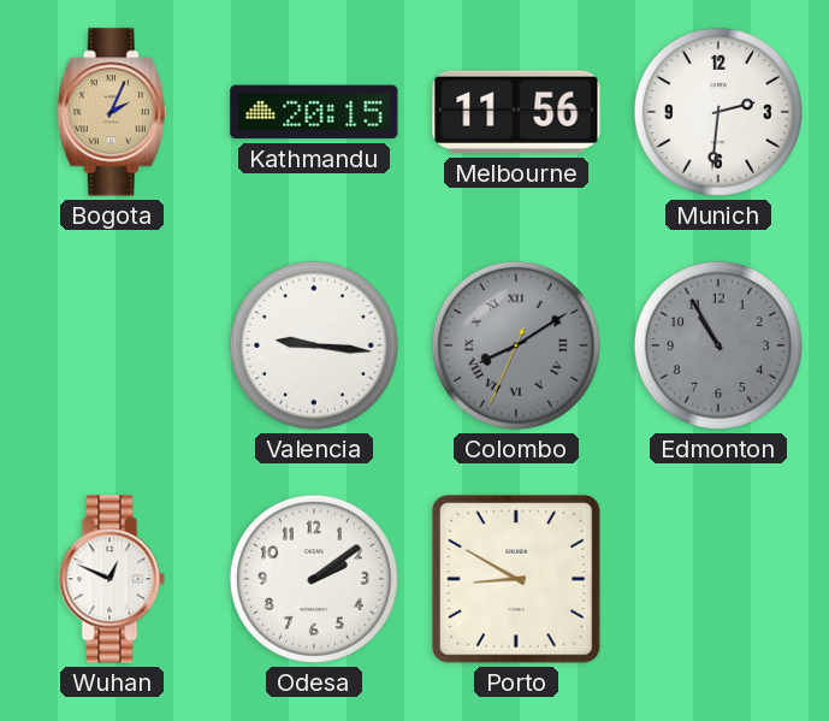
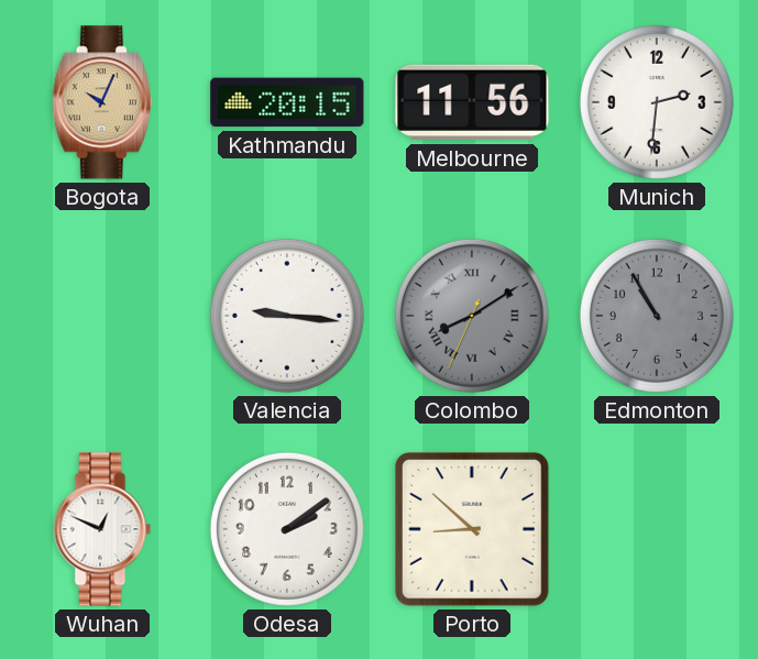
Bogota: 2:04 -> 10:04 (102, 102)
Porto: 8:50 -> 8:52 (472, 529)
